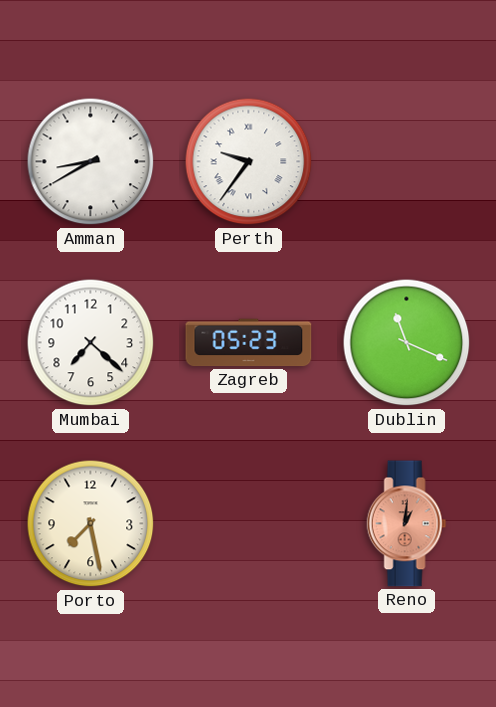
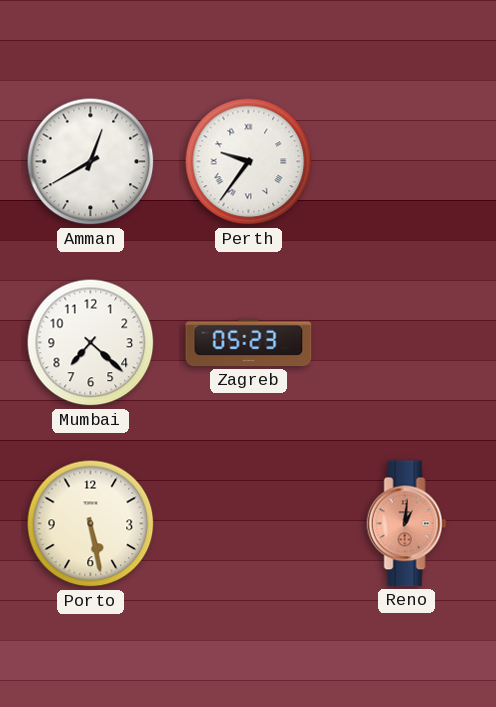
Amman: 8:40 -> 12:40 (91, 162)
Dublin: 11:19 -> none (407, 343)
Porto: 7:28 -> 5:28 (91, 524)
